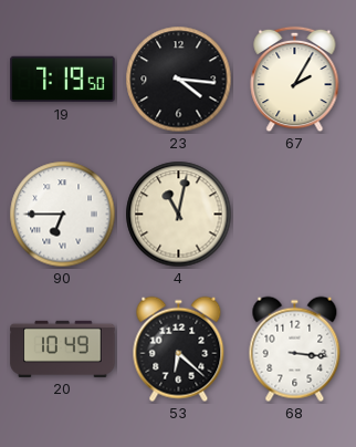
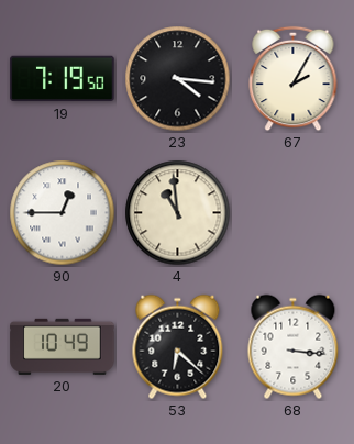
90: 6:45 -> 12:45 (63, 213)
4: 11:02 -> 10:59 (178, 213)
